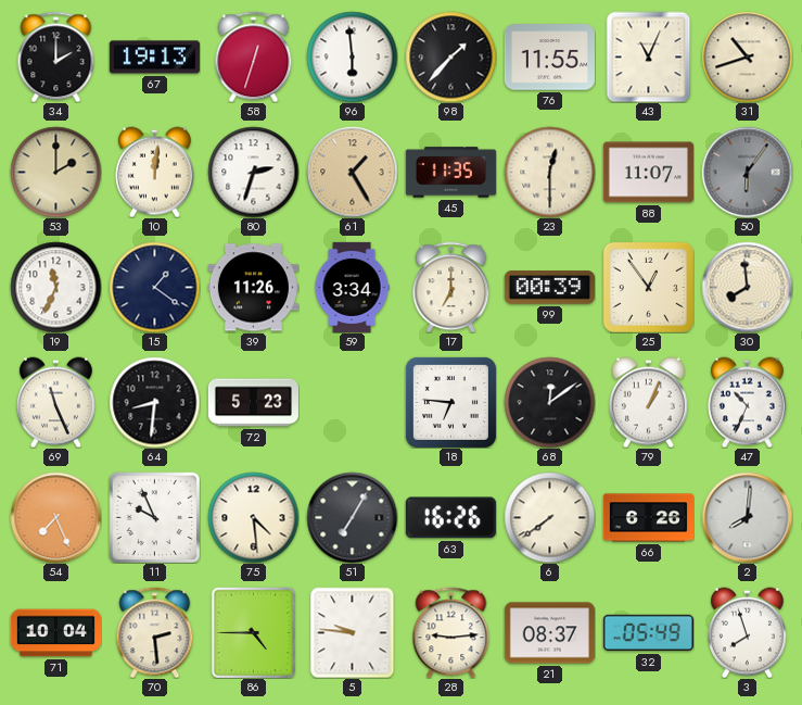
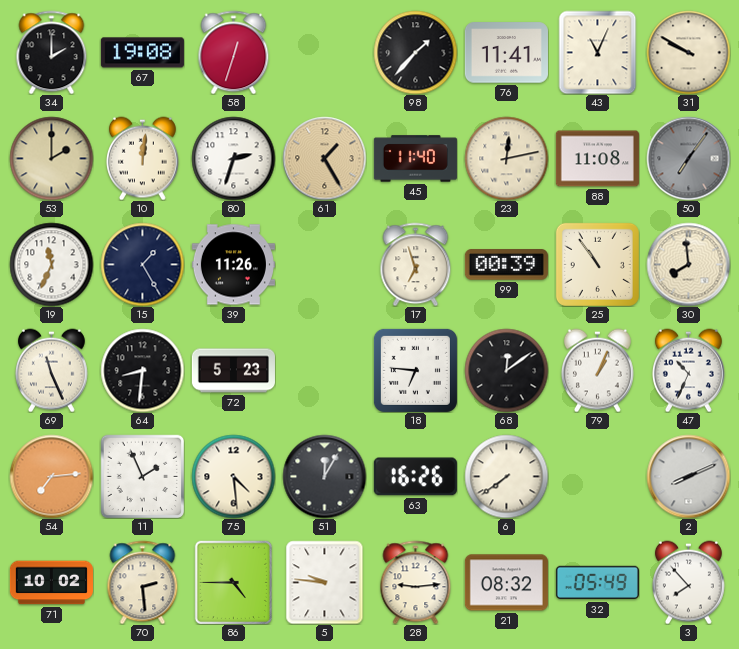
67: 19:13 -> 19:08 (142, 53)
96: 5:59 -> none (352, 56)
76: 11:55 -> 11:41 (506, 53)
31: 10:42 -> 9:50 (688, 52)
45: 11:35 -> 11:40 (415, 159)
23: 12:30 -> 12:13 (506, 158)
88: 11:07 -> 11:08 (597, 159)
50: 6:06 -> 7:06 (688, 158)
15: 1:21 -> 1:25 (142, 264)
59: 3:34 -> none (352, 287)
17: 7:00 -> 6:57 (416, 264)
25: 12:54 -> 10:54 (597, 264)
54: 7:26 -> 7:14 (51, 476)
11: 9:56 -> 1:56 (142, 476)
51: 7:05 -> 12:05 (324, 476)
66: 6:26 -> none (648, 518)
2: 8:01 -> 8:11 (688, 476)
71: 10:04 -> 10:02 (51, 583)
21: 08:37 -> 08:32 (506, 583)
3: 7:57 -> 7:53 (688, 582)
